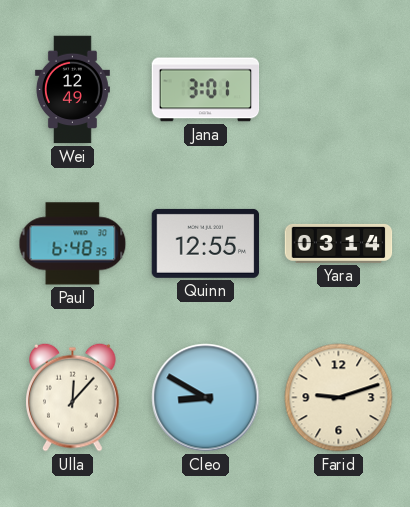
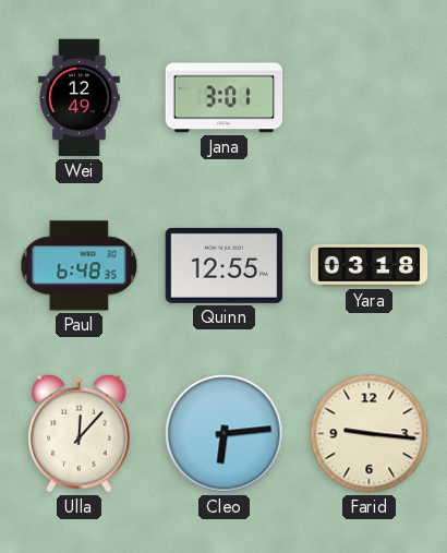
Yara: 03:14 -> 03:18 (370, 265)
Cleo: 8:50 -> 6:14 (225, 434)
Farid: 9:12 -> 9:16 (370, 434)
